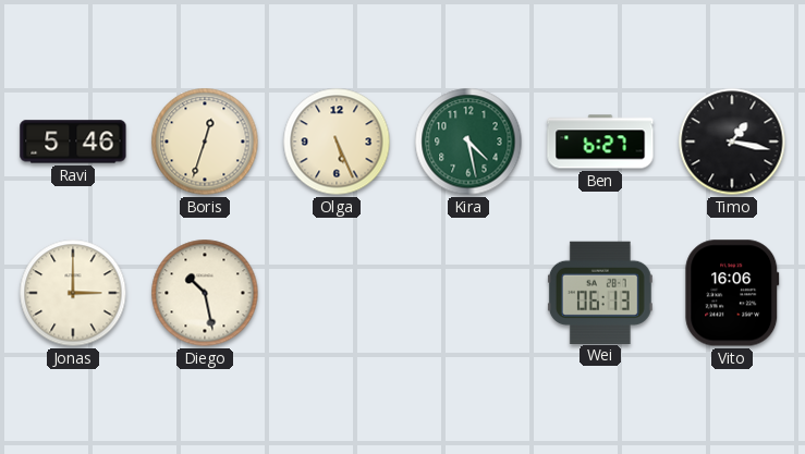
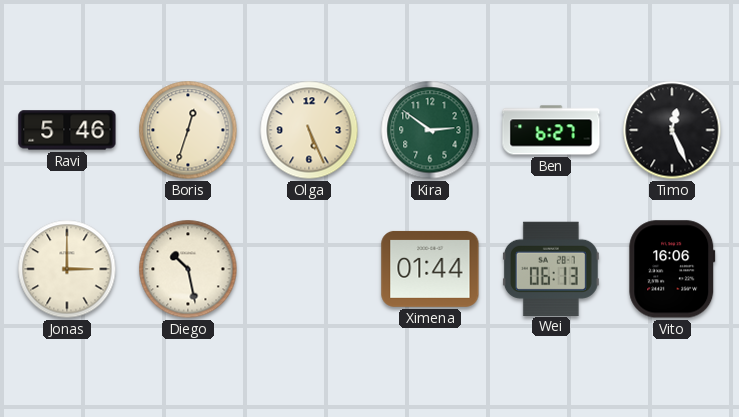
Kira: 4:28 -> 2:51 (430, 130)
Timo: 1:17 -> 12:26 (672, 130)
Ximena: none -> 01:44 (430, 269)
